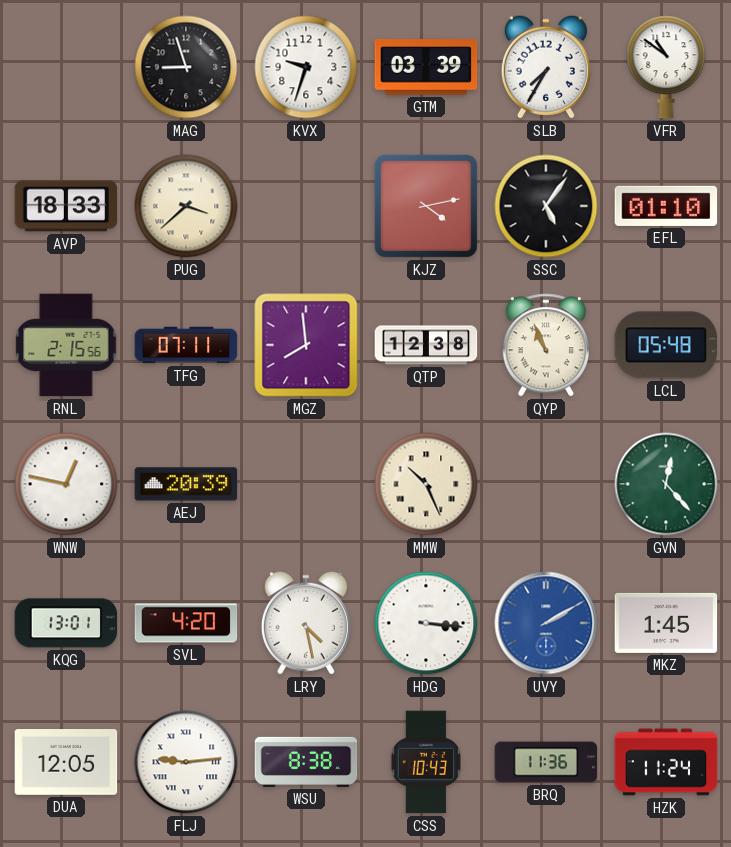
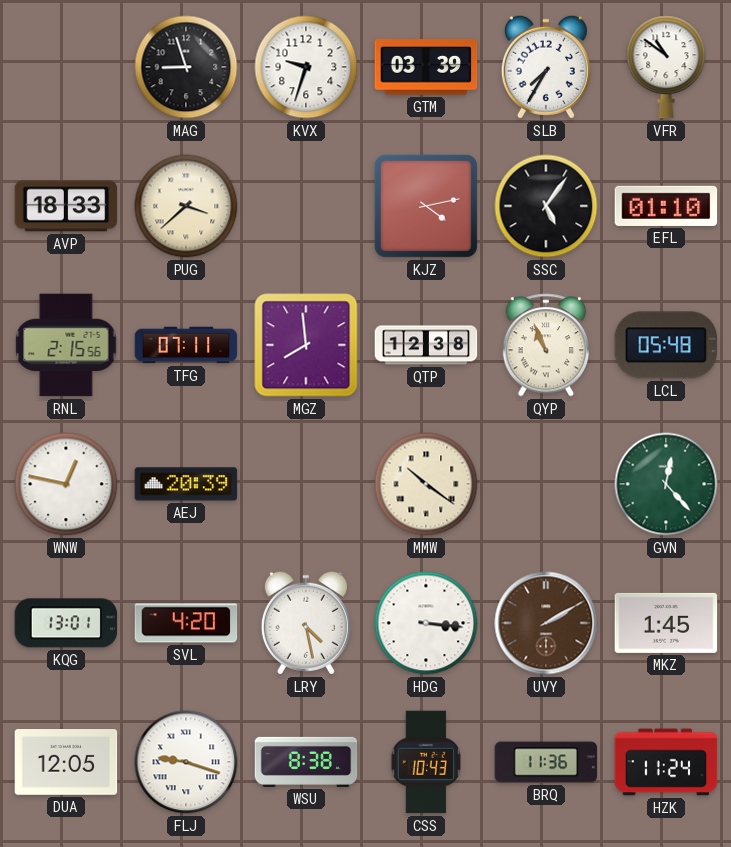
MMW: 10:26 -> 10:21 (426, 484)
UVY dial: blue -> brown (546, 623)
FLJ: 9:14 -> 9:18 (186, 762)
